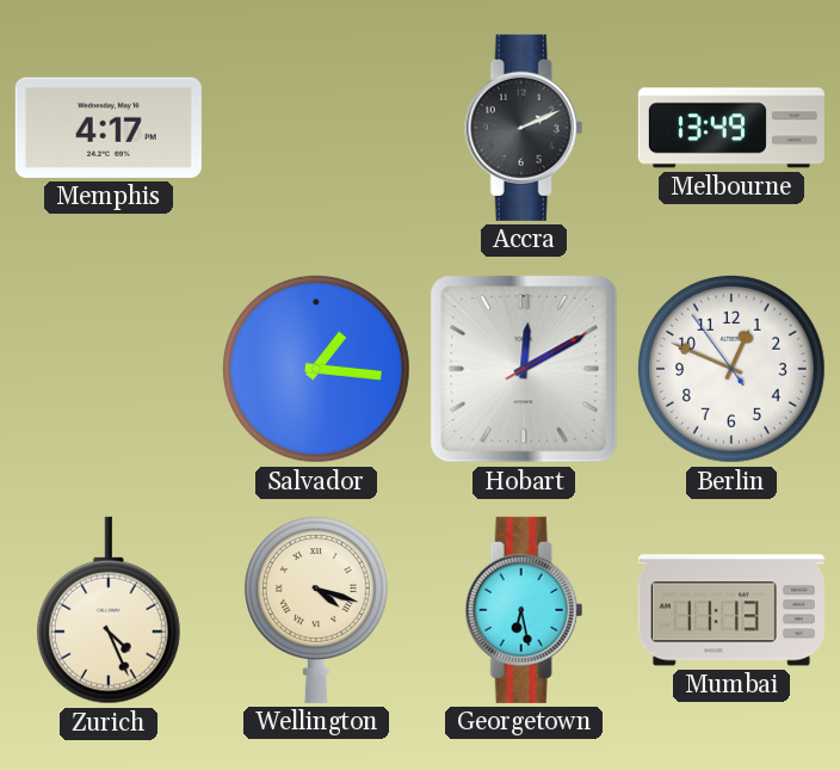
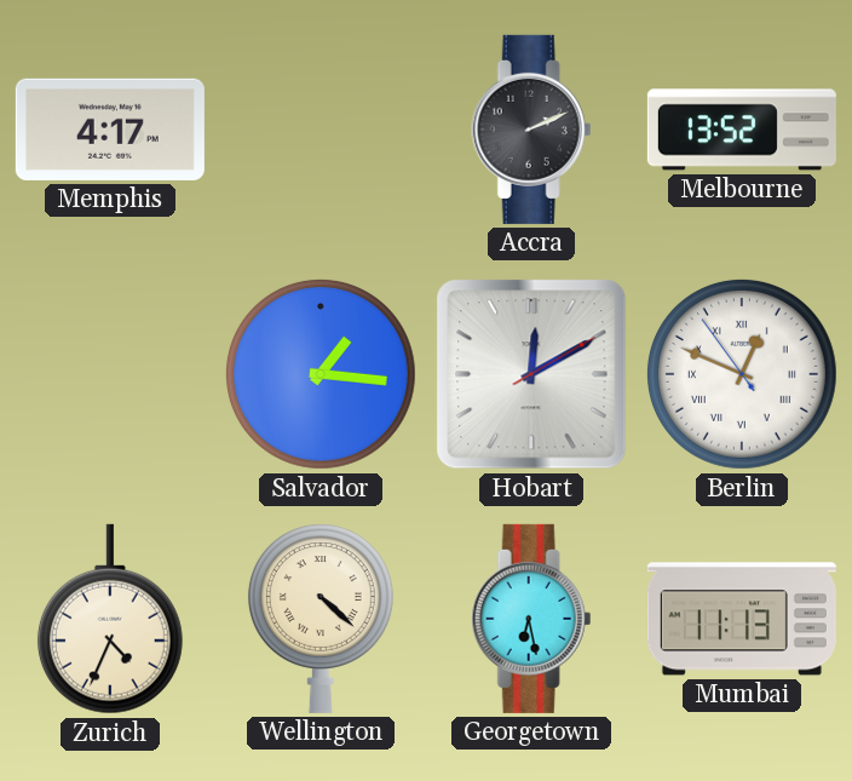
Melbourne: 13:49 -> 13:52 (742, 130)
Berlin numerals: Arabic -> Roman (742, 374)
Zurich: 4:26 -> 4:34 (110, 619)
Wellington: 4:18 -> 4:22 (321, 619)
